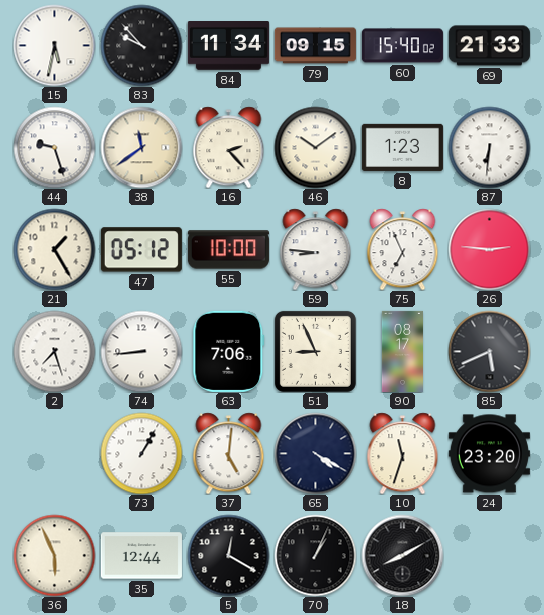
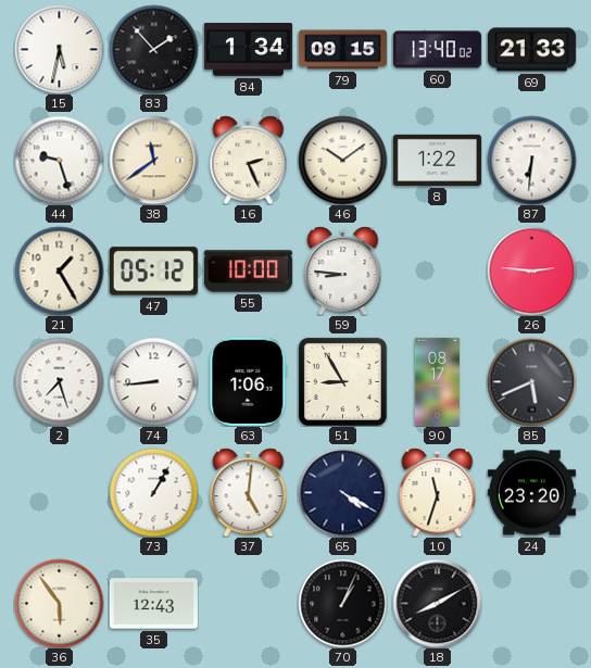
83: 9:53 -> 1:53 (153, 49)
84: 11:34 -> 1:34 (248, 50)
60: 15:40 -> 13:40 (437, 50)
16: 2:23 -> 2:26 (249, 160)
8: 1:23 -> 1:22 (437, 160)
75: 6:56 -> none (403, 249)
63: 7:06 -> 1:06 (249, 381)
51: 8:56 -> 8:55 (342, 381)
36: 5:56 -> 5:54 (59, 603)
35: 12:44 -> 12:43 (153, 604)
5: 12:20 -> none (228, 555)
